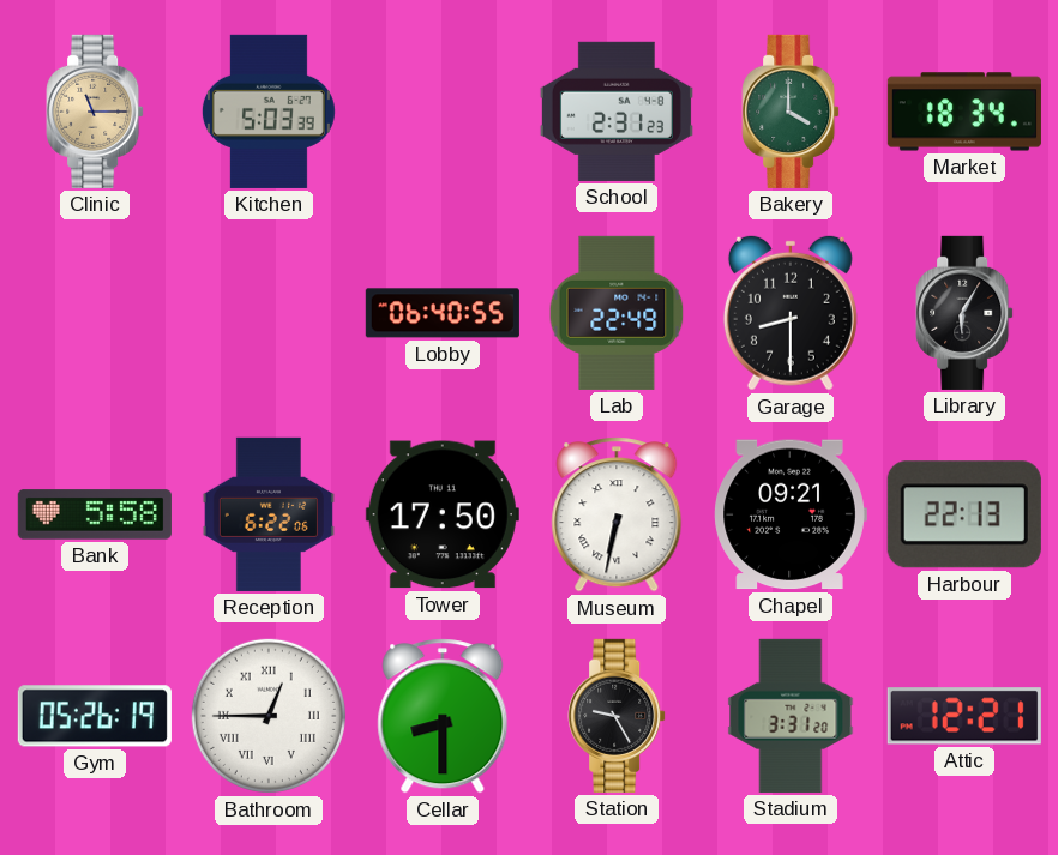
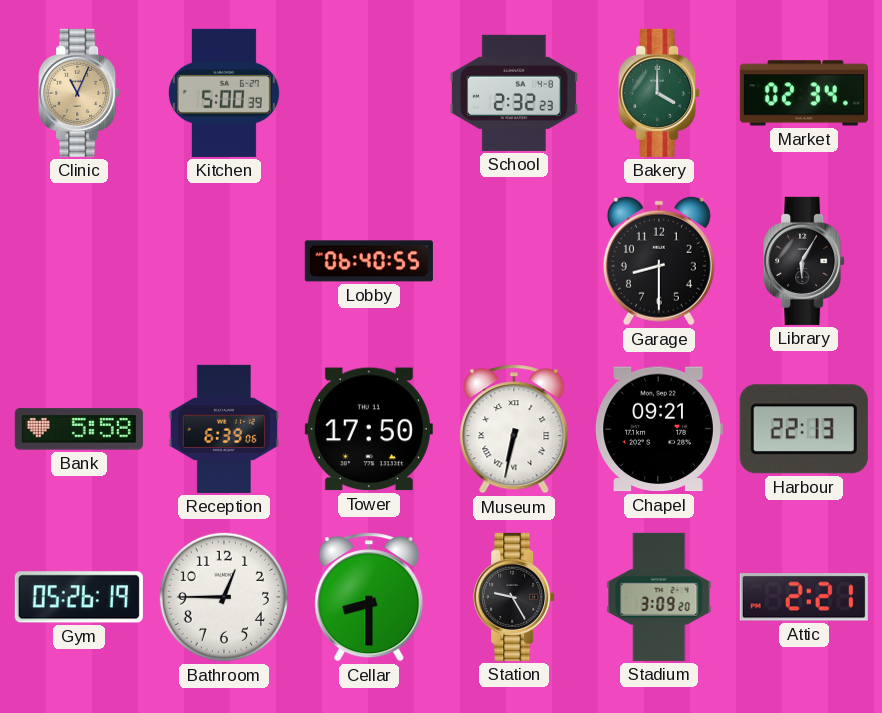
Clinic: 11:15 -> 11:04 (79, 93)
Kitchen: 5:03 -> 5:00 (224, 93)
School: 2:31 -> 2:32 (514, 93)
Market: 18:34 -> 02:34 (804, 93)
Lab: 22:49 -> none (617, 313)
Reception: 6:22 -> 6:39 (224, 429)
Bathroom numerals: Roman -> Arabic (224, 597)
Stadium: 3:31 -> 3:09 (659, 597)
Attic: 12:21 -> 2:21 (804, 597)
